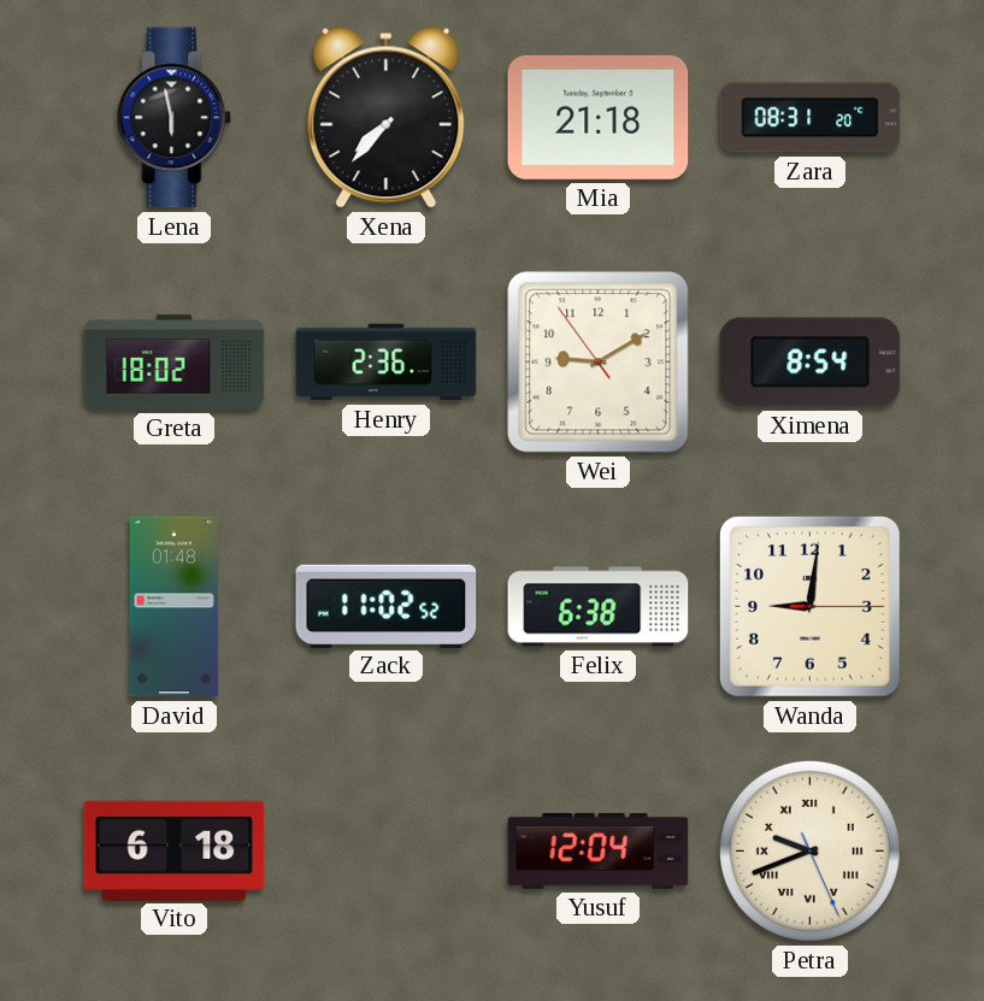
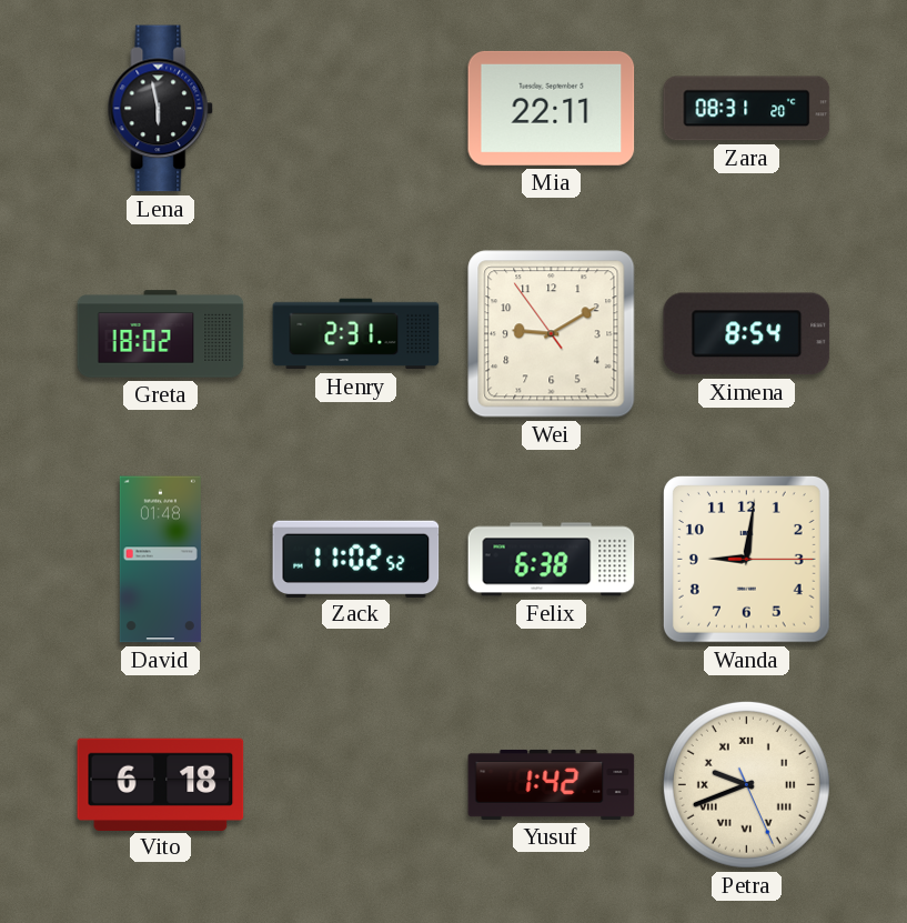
Xena: 7:37 -> none (387, 118)
Mia: 21:18 -> 22:11 (552, 108)
Henry: 2:36 -> 2:31 (356, 334)
Yusuf: 12:04 -> 1:42 (552, 784)
